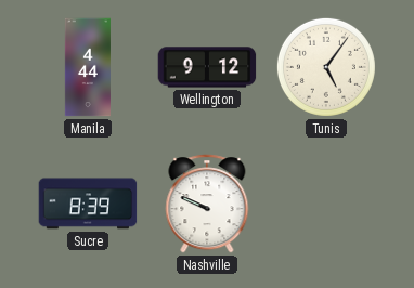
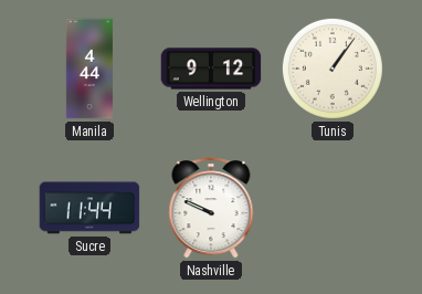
Tunis: 5:06 -> 1:06 (333, 69)
Sucre: 8:39 -> 11:44 (89, 208)
